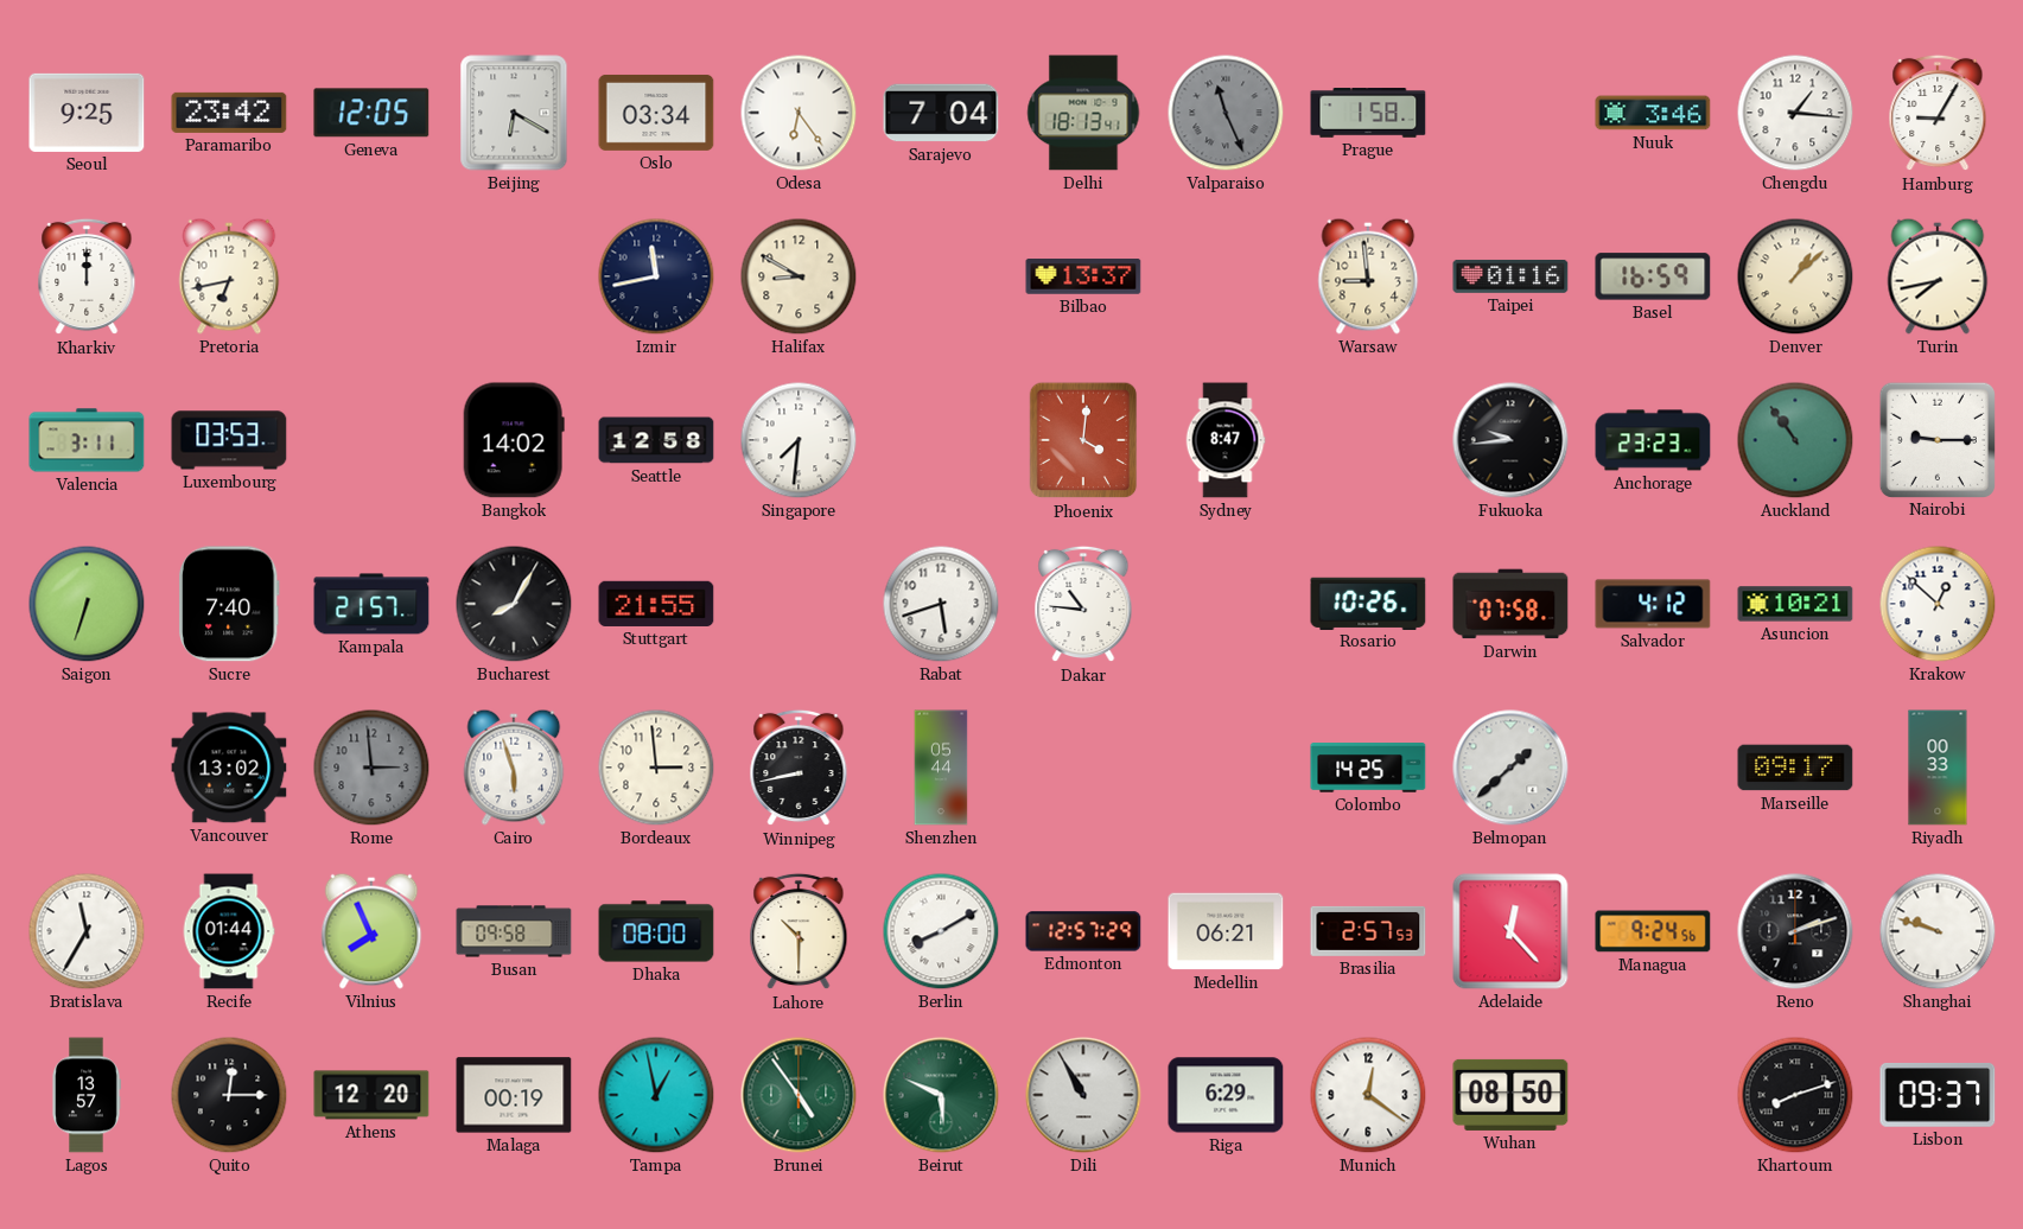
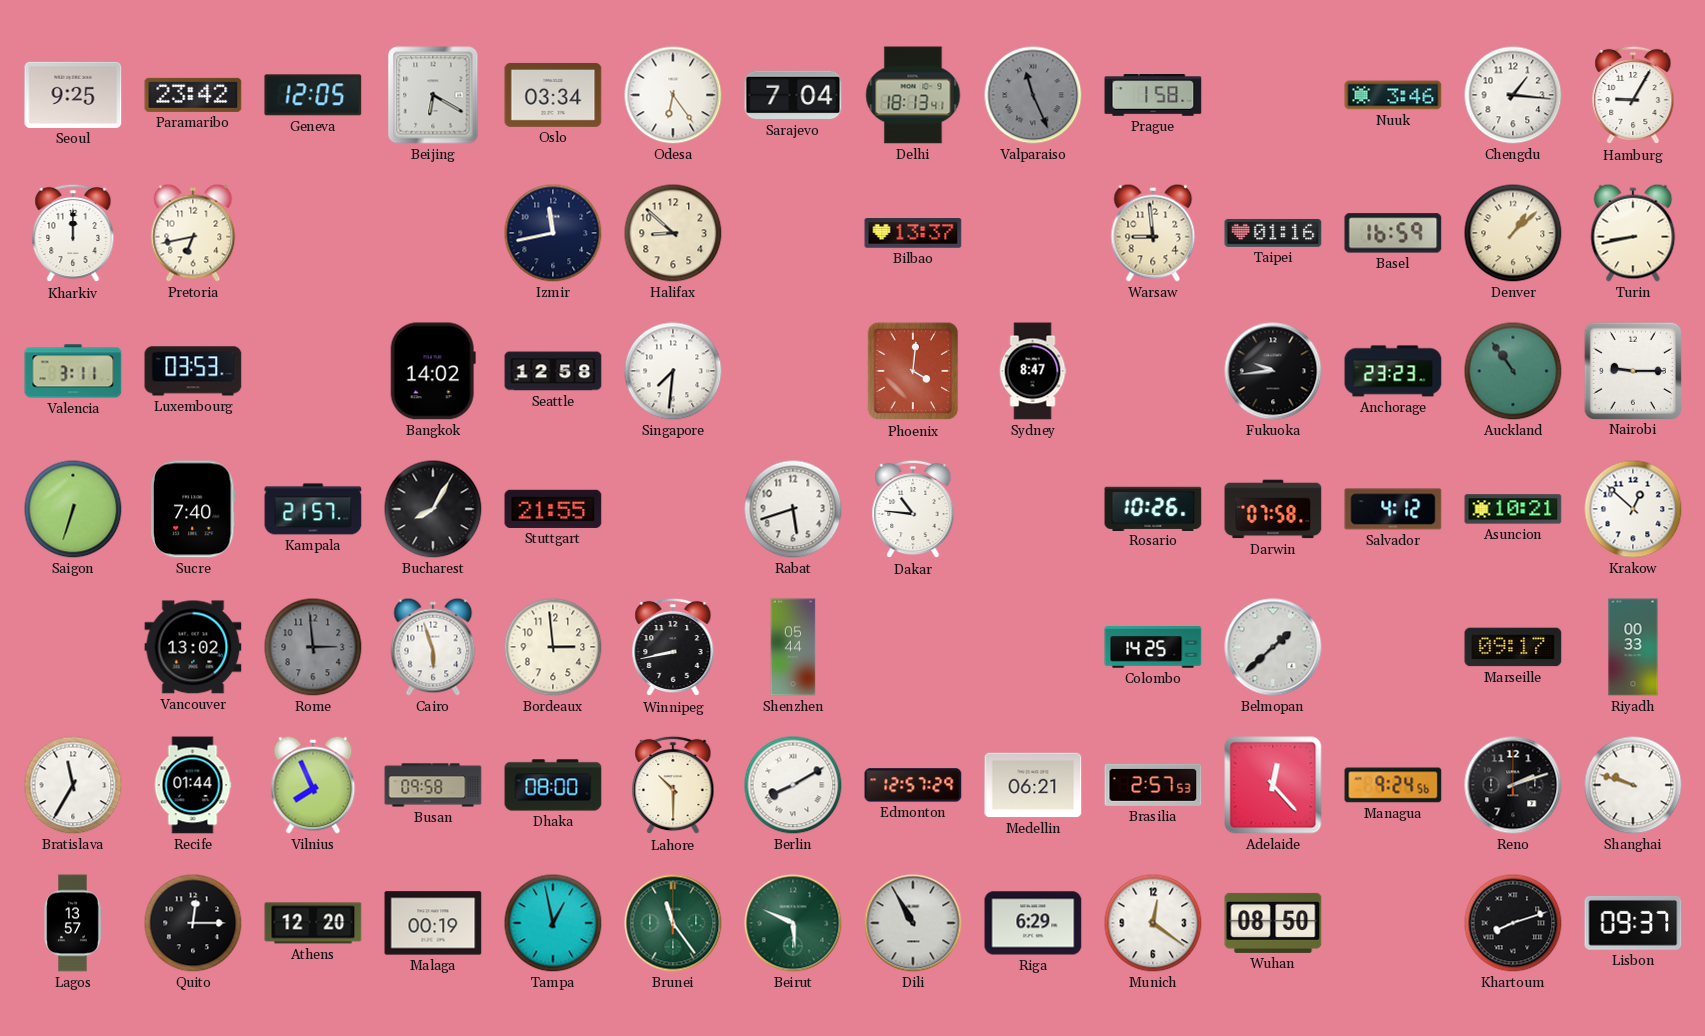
Halifax: 8:50 -> 8:52 (673, 233)
Turin: 7:43 -> 8:43 (1633, 233)
Brunei: 4:54 -> 11:24 (673, 923)
